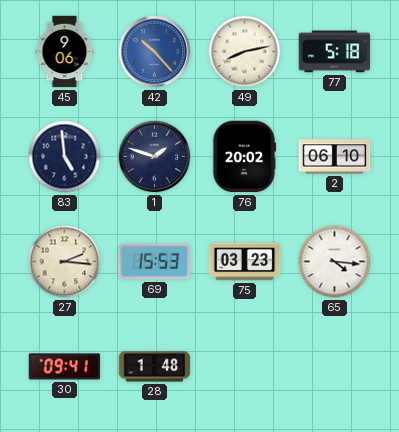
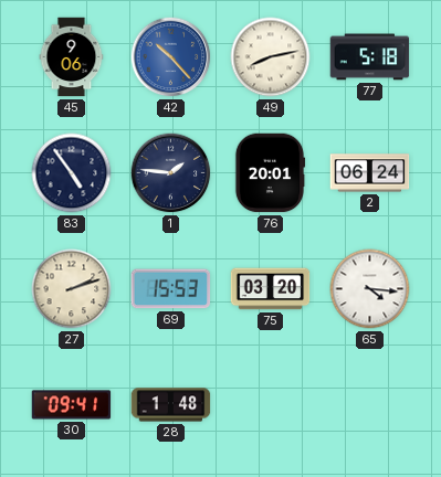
83: 4:59 -> 4:54 (72, 173)
1: 1:48 -> 1:46 (171, 173)
76: 20:02 -> 20:01 (270, 173)
2: 06:10 -> 06:24 (370, 173)
27: 2:16 -> 2:12 (72, 289)
75: 03:23 -> 03:20 (271, 289)
